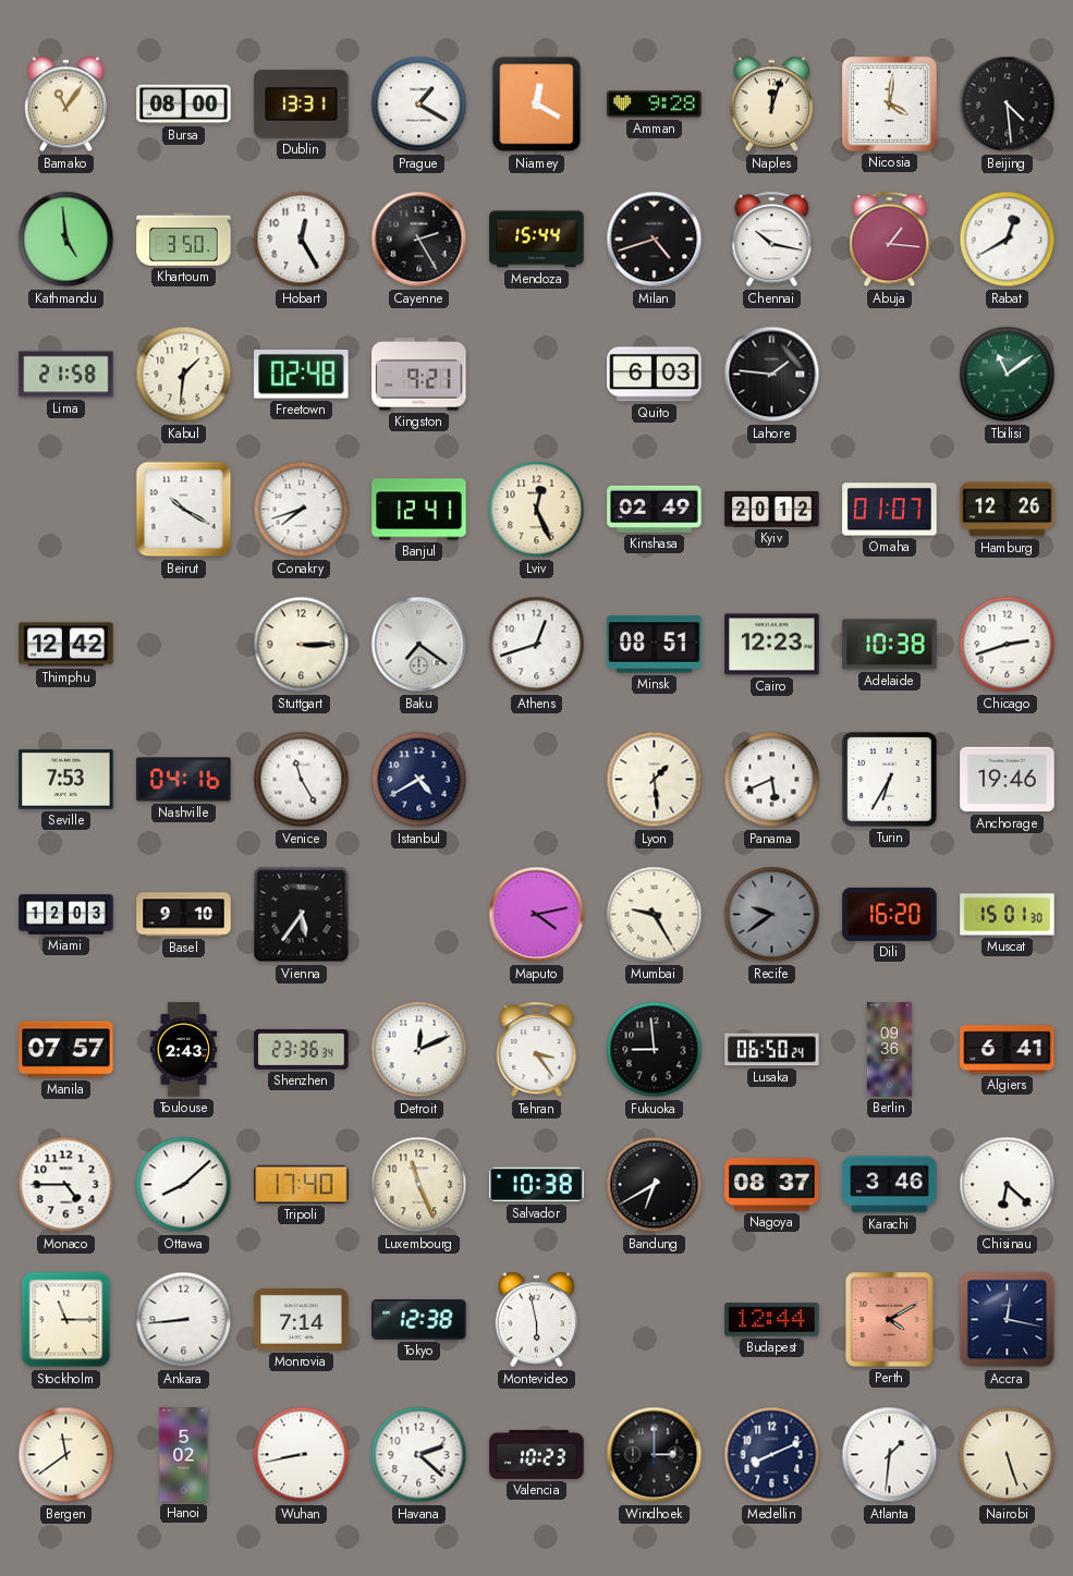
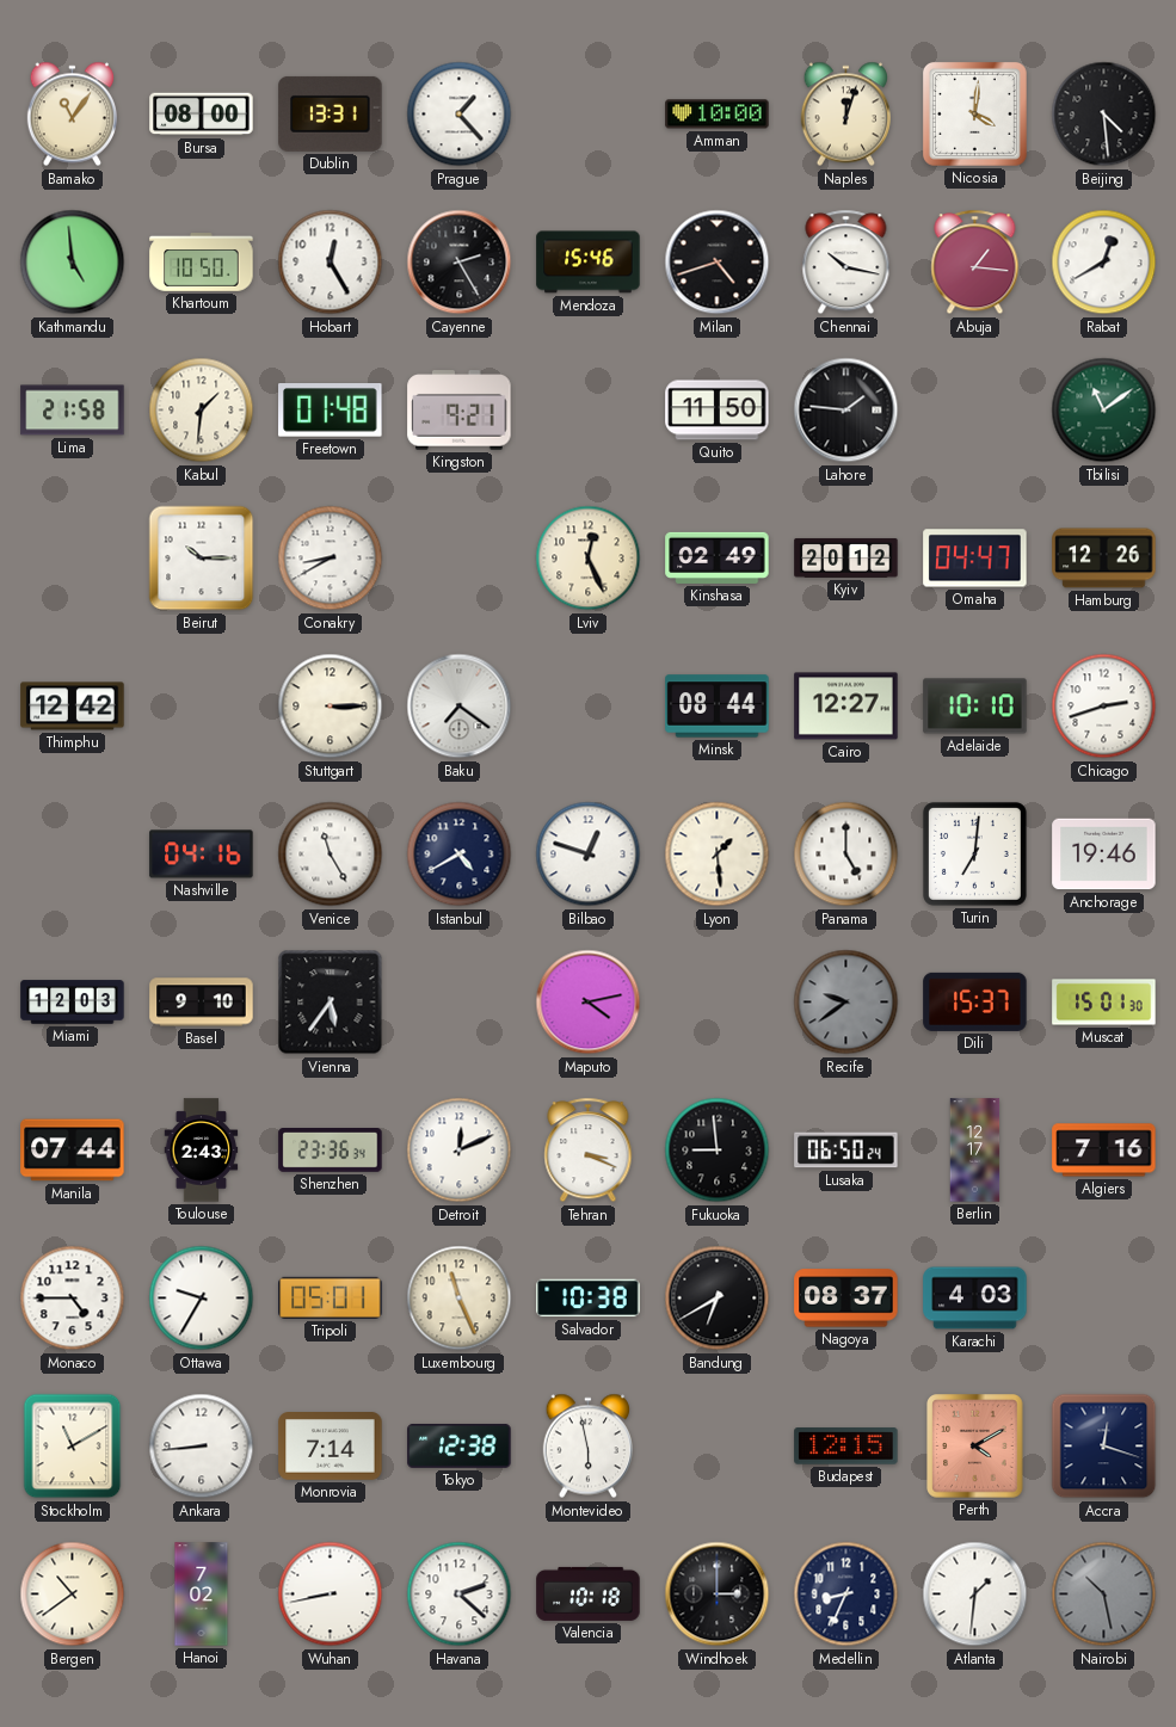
Prague: 1:20 -> 1:23 (460, 115)
Niamey: 12:20 -> none (537, 105)
Amman: 9:28 -> 10:00 (718, 115)
Khartoum: 3:50 -> 10:50 (202, 263)
Mendoza: 15:44 -> 15:46 (589, 263)
Freetown: 02:48 -> 01:48 (331, 411)
Quito: 6:03 -> 11:50 (718, 411)
Beirut: 10:20 -> 10:15 (202, 559)
Conakry: 7:42 -> 8:40 (331, 559)
Banjul: 12:41 -> none (419, 510)
Omaha: 01:07 -> 04:47 (975, 559)
Athens: 12:42 -> none (537, 645)
Minsk: 08:51 -> 08:44 (718, 707)
Cairo: 12:23 -> 12:27 (846, 707)
Adelaide: 10:38 -> 10:10 (975, 707)
Seville: 7:53 -> none (66, 780)
Bilbao: none -> 12:48 (589, 855)
Panama: 5:41 -> 5:00 (846, 855)
Turin: 6:35 -> 7:01 (974, 853)
Mumbai: 9:25 -> none (655, 915)
Dili: 16:20 -> 15:37 (975, 1001)
Manila: 07:57 -> 07:44 (73, 1151)
Tehran: 3:24 -> 3:19 (589, 1151)
Berlin: 09:36 -> 12:17 (975, 1151)
Algiers: 6:41 -> 7:16 (1104, 1151)
Ottawa: 8:08 -> 9:35 (202, 1299)
Tripoli: 17:40 -> 05:01 (331, 1297)
Karachi: 3:46 -> 4:03 (975, 1299)
Chisinau: 6:22 -> none (1008, 1185)
Stockholm: 11:15 -> 11:10 (73, 1447)
Budapest: 12:44 -> 12:15 (846, 1447)
Accra: 12:17 -> 12:18 (1104, 1447)
Bergen: 11:39 -> 10:39 (73, 1595)
Hanoi: 5:02 -> 7:02 (202, 1595)
Valencia: 10:23 -> 10:18 (589, 1593)
Medellin: 8:11 -> 8:34 (846, 1595)
Nairobi: 5:27 -> 10:28 (1104, 1595)
Nairobi dial: cream -> grey (1104, 1595)
